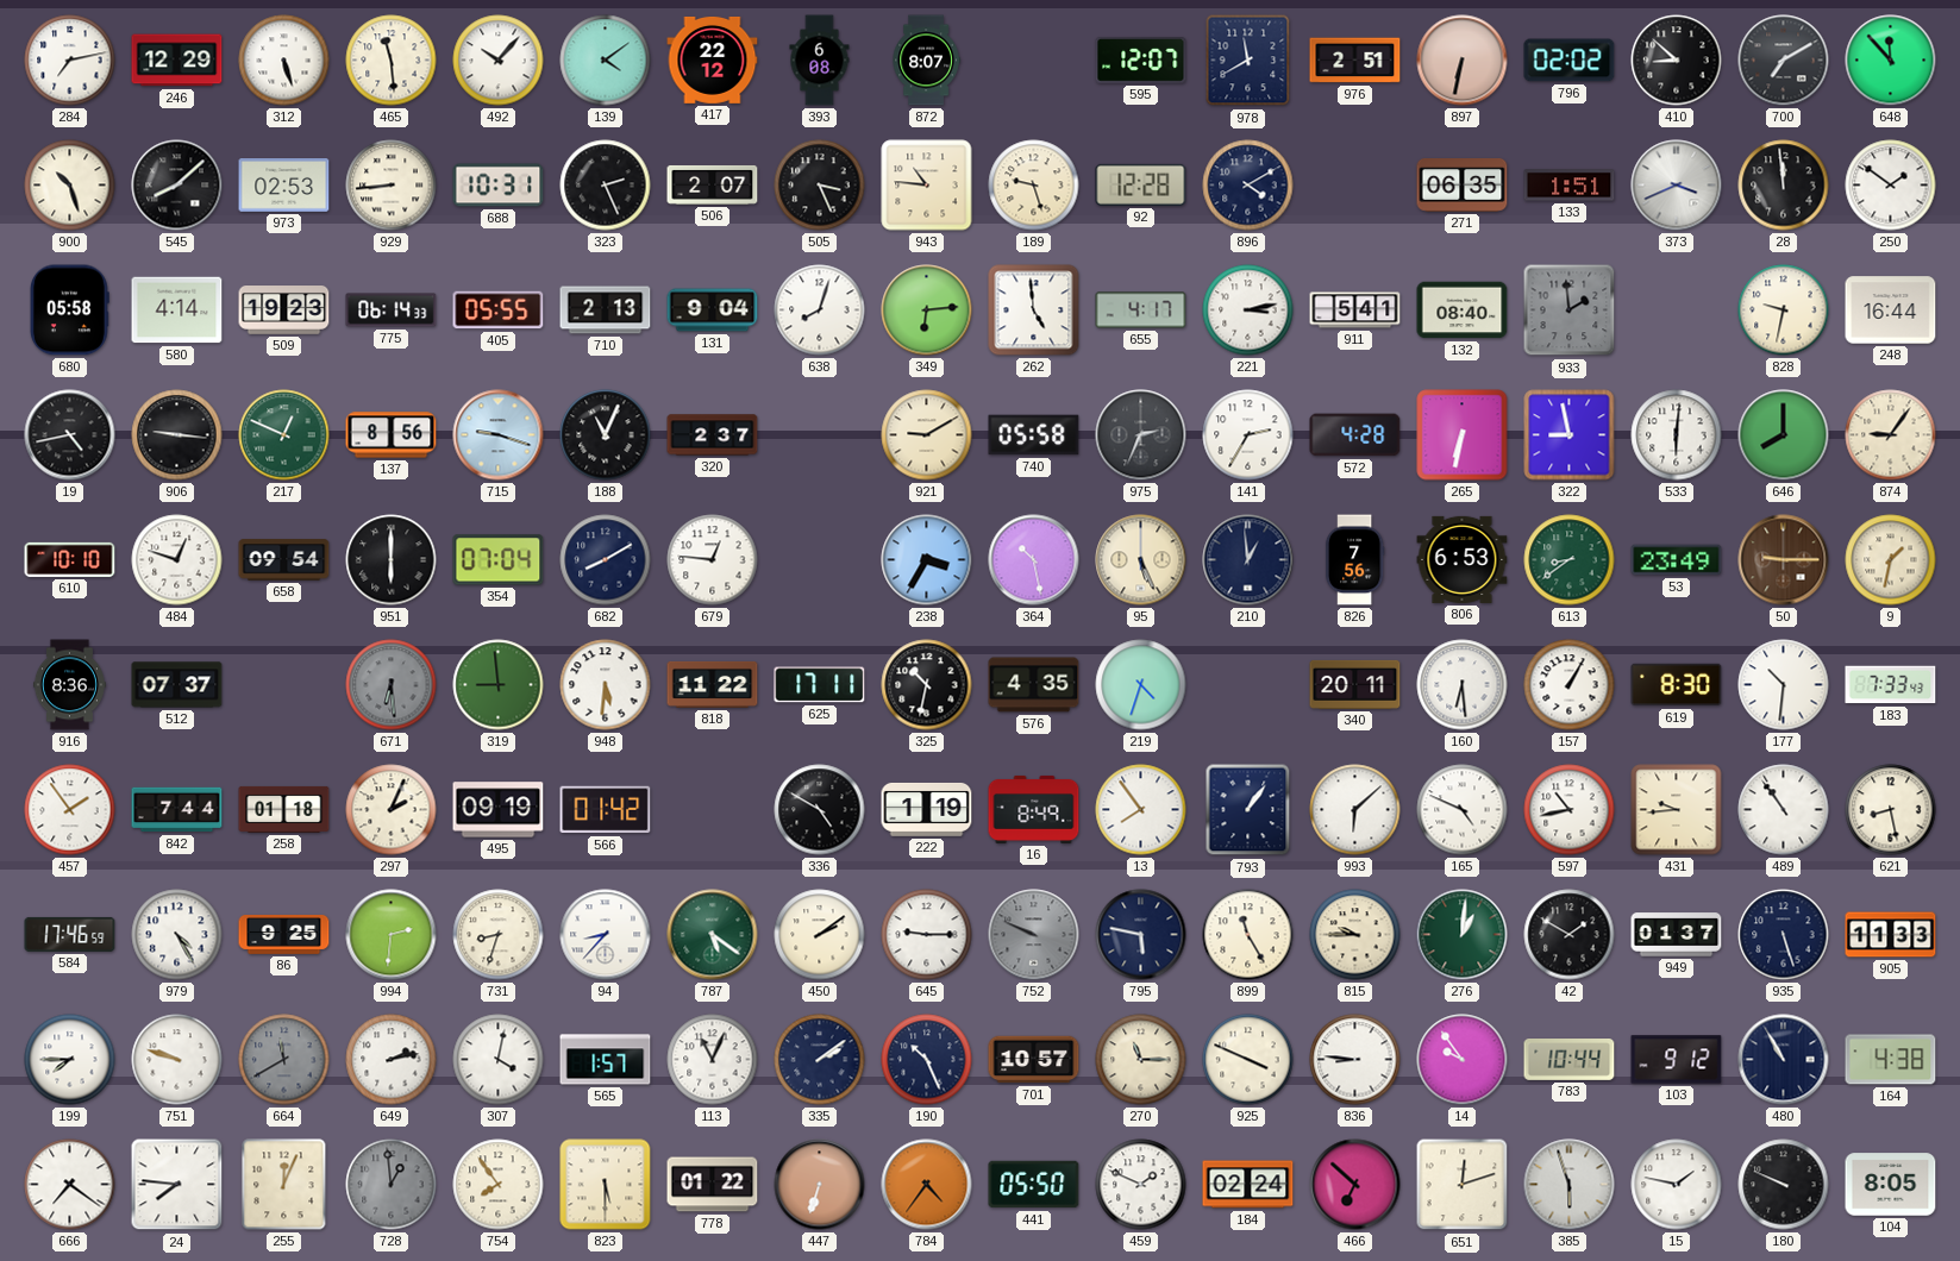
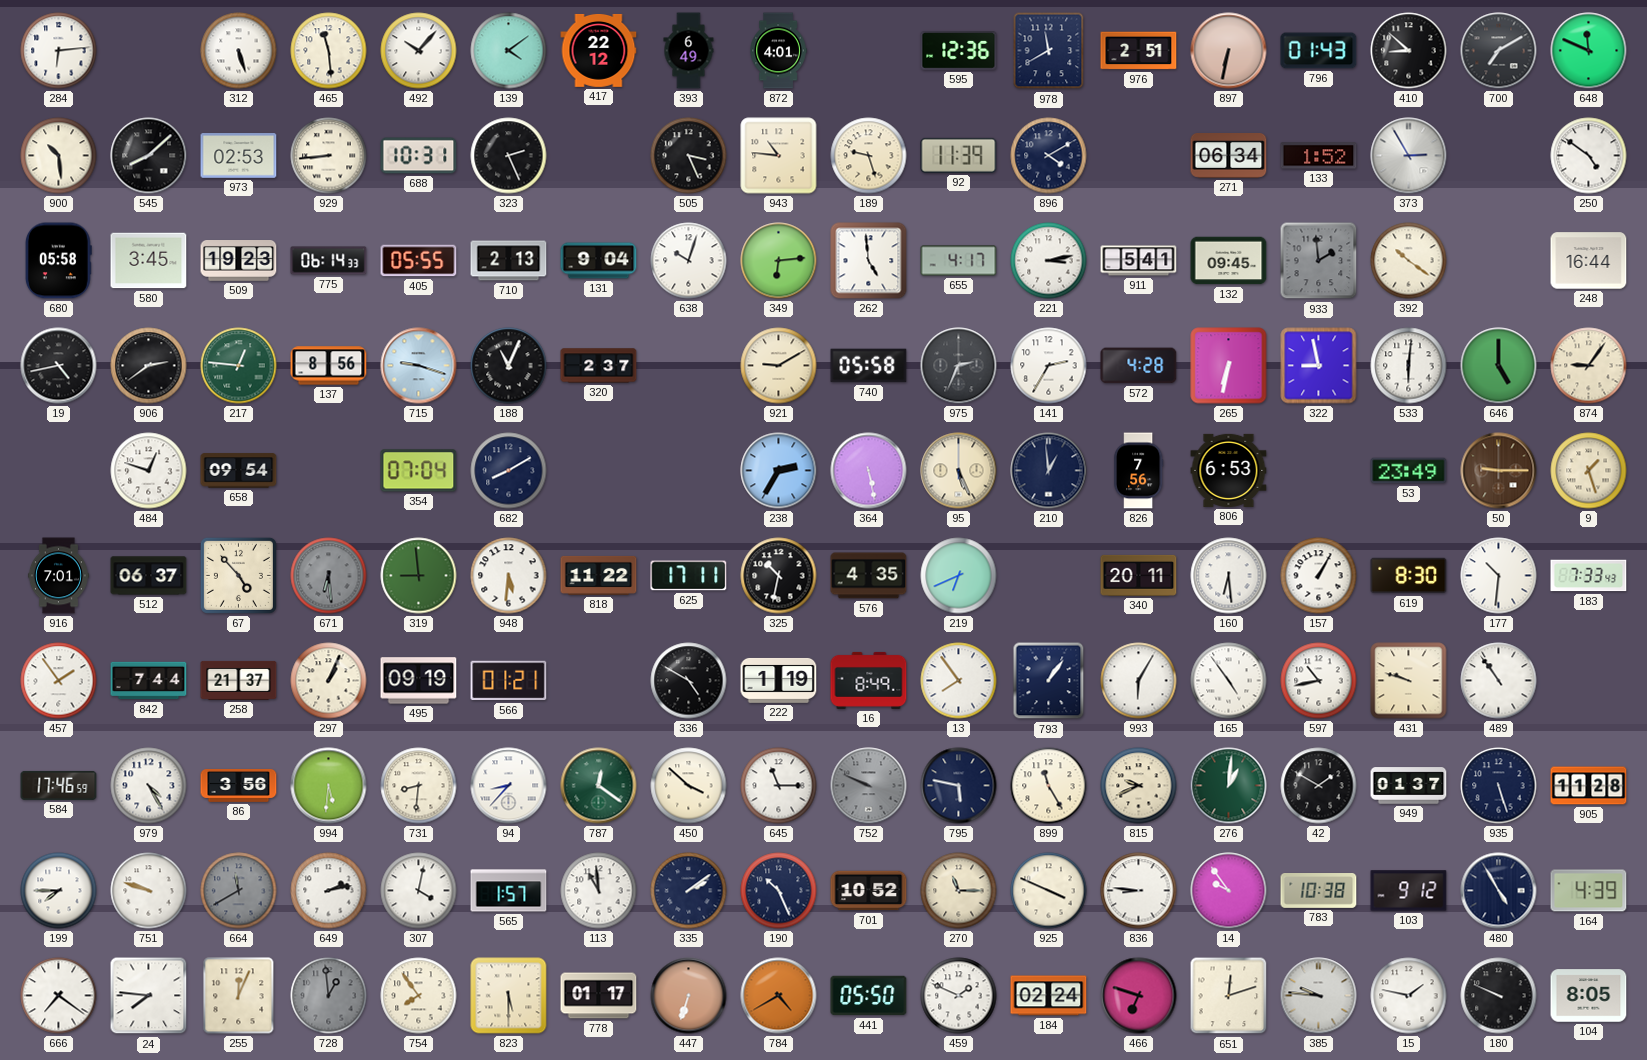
284: 7:13 -> 6:14 (59, 51)
246: 12:29 -> none (177, 61)
393: 6:08 -> 6:49 (689, 51)
872: 8:07 -> 4:01 (778, 51)
595: 12:07 -> 12:36 (959, 51)
796: 02:02 -> 01:43 (1319, 51)
648: 11:53 -> 11:49 (1589, 51)
900: 10:27 -> 10:29 (59, 156)
506: 2:07 -> none (713, 184)
92: 12:28 -> 11:39 (959, 155)
271: 06:35 -> 06:34 (1229, 156)
133: 1:51 -> 1:52 (1319, 156)
373: 3:41 -> 2:55 (1409, 156)
28: 11:59 -> none (1784, 186)
250: 1:51 -> 4:51 (1589, 156)
580: 4:14 -> 3:45 (149, 261)
638: 8:03 -> 10:03 (689, 261)
132: 08:40 -> 09:45 (1229, 261)
392: none -> 10:21 (1409, 261)
828: 9:32 -> none (1784, 310)
906: 9:16 -> 2:39 (149, 366)
217: 12:49 -> 12:46 (239, 366)
646: 8:00 -> 5:00 (1499, 366)
610: 10:10 -> none (70, 559)
951: 6:00 -> none (392, 560)
679: 12:46 -> none (713, 560)
238: 3:35 -> 2:35 (779, 471)
364: 10:28 -> 5:28 (869, 471)
613: 8:39 -> none (1570, 560)
9: 1:32 -> 1:27 (1589, 471)
916: 8:36 -> 7:01 (58, 576)
512: 07:37 -> 06:37 (149, 576)
67: none -> 4:53 (238, 575)
219: 4:33 -> 6:41 (959, 576)
258: 01:18 -> 21:37 (239, 680)
297: 2:04 -> 1:04 (329, 681)
566: 01:42 -> 01:21 (509, 681)
993: 6:08 -> 6:05 (1139, 681)
165: 4:49 -> 4:54 (1229, 681)
431: 9:44 -> 9:48 (1409, 681)
621: 8:28 -> none (1891, 810)
86: 9:25 -> 3:56 (239, 786)
994: 2:31 -> 5:31 (329, 786)
731: 8:33 -> 8:31 (419, 786)
787: 5:21 -> 12:21 (599, 786)
450: 2:09 -> 3:52 (689, 786)
645: 9:15 -> 11:15 (779, 786)
815: 9:45 -> 9:41 (1139, 786)
905: 11:33 -> 11:28 (1589, 786)
113: 11:04 -> 10:59 (599, 891)
701: 10:57 -> 10:52 (869, 891)
783: 10:44 -> 10:38 (1319, 891)
480: 10:55 -> 4:55 (1499, 891)
164: 4:38 -> 4:39 (1589, 891)
778: 01:22 -> 01:17 (599, 996)
784: 4:36 -> 4:40 (779, 996)
466: 6:52 -> 6:48 (1139, 996)
385: 5:57 -> 9:46 (1319, 996)
